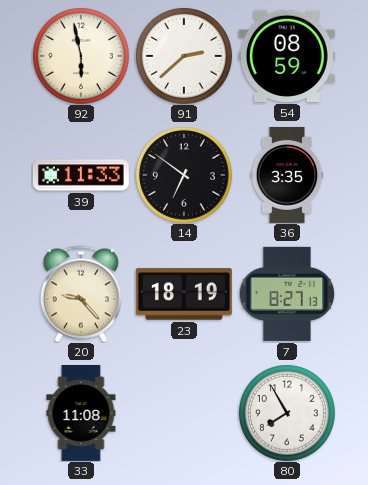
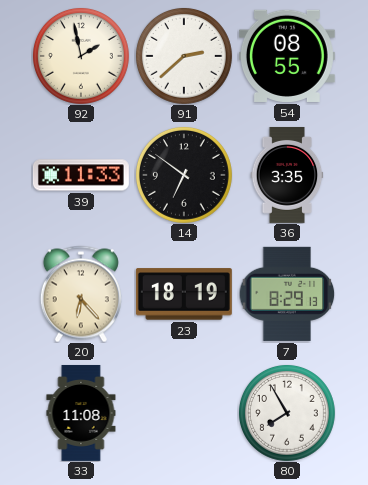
92: 5:58 -> 1:58 (81, 56)
54: 08:59 -> 08:55 (287, 56)
20: 9:23 -> 6:23 (81, 294)
7: 8:27 -> 8:29 (287, 294)
